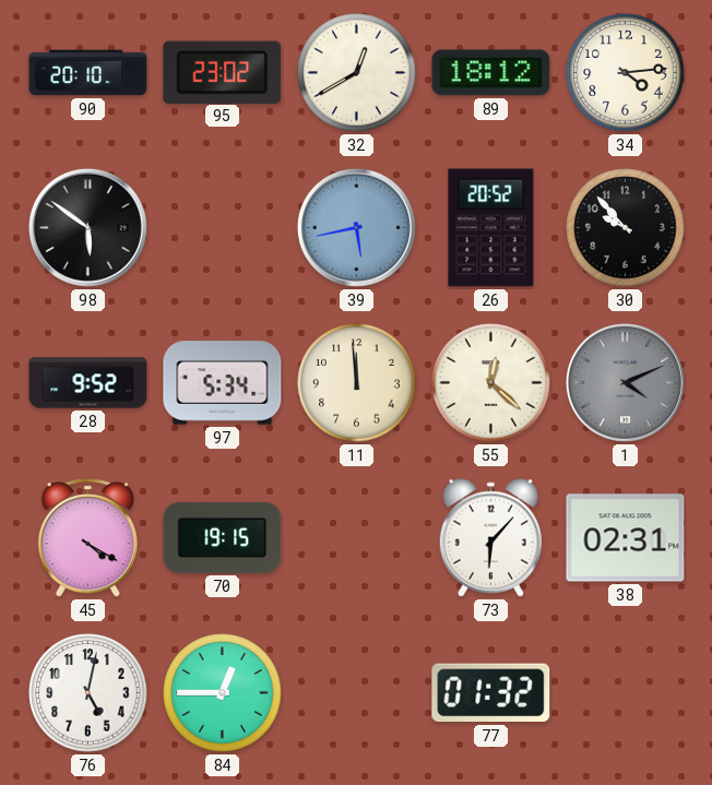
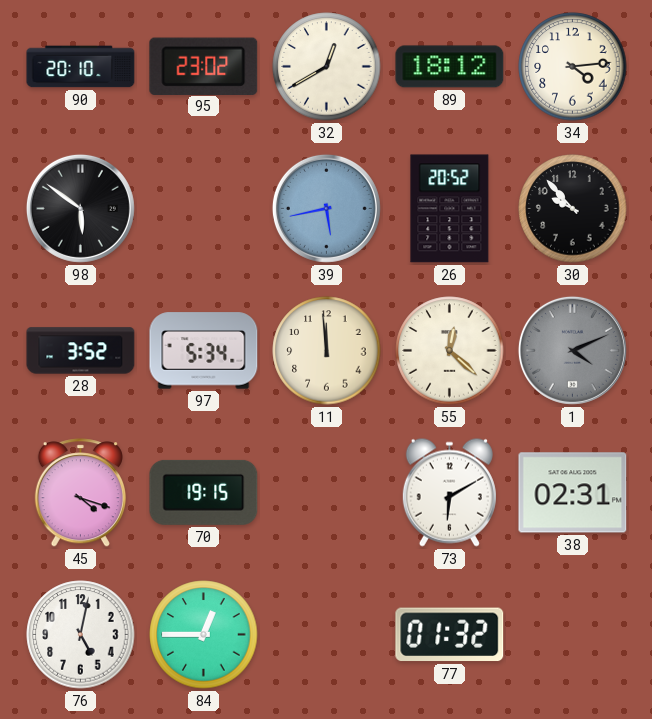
28: 9:52 -> 3:52 (81, 351)
45: 4:20 -> 4:18 (80, 493)
73: 6:07 -> 6:10 (449, 492)
